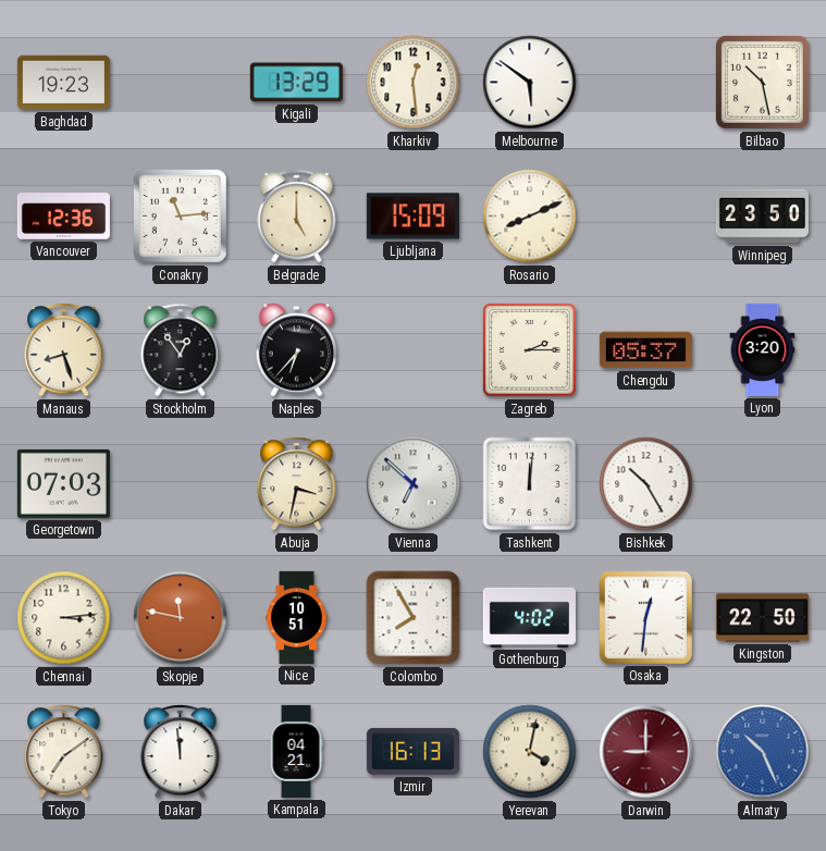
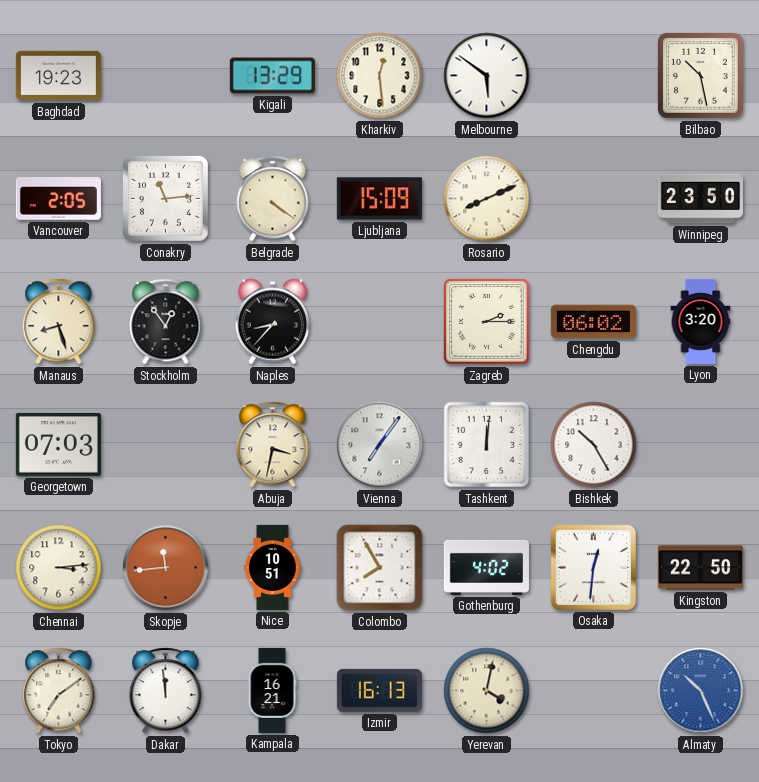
Vancouver: 12:36 -> 2:05 (58, 199)
Belgrade: 5:00 -> 4:21 (273, 199)
Naples: 6:37 -> 8:37 (273, 322)
Chengdu: 05:37 -> 06:02 (593, 322)
Vienna: 6:52 -> 7:06 (380, 445)
Skopje: 11:47 -> 11:44 (166, 568)
Kampala: 04:21 -> 16:21 (272, 690)
Darwin: 9:00 -> none (646, 752)
